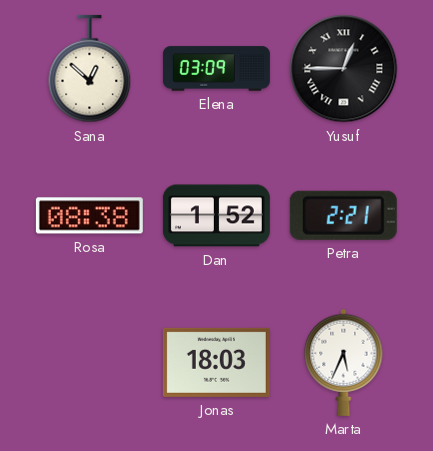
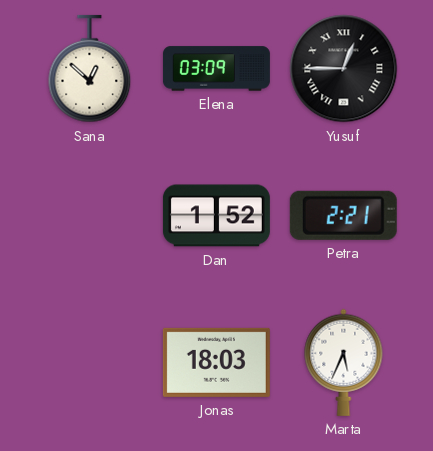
Rosa: 08:38 -> none (89, 216)
